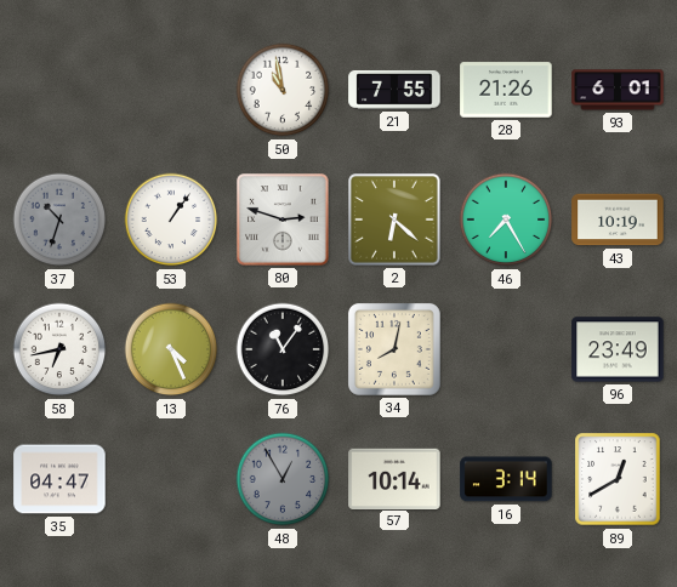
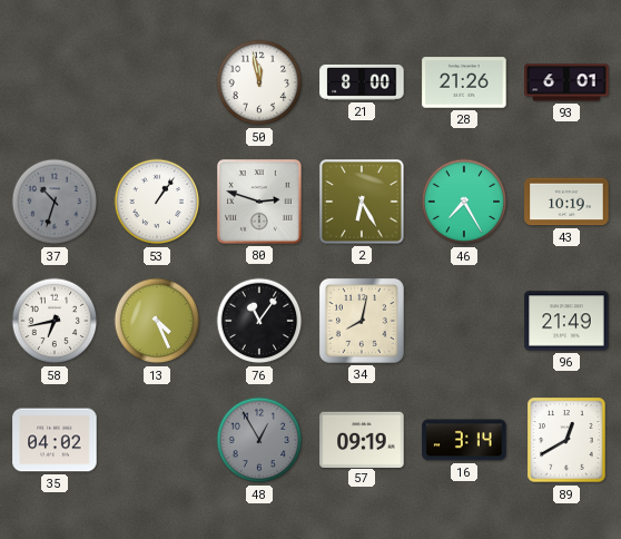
50: 10:58 -> 11:58 (259, 82)
21: 7:55 -> 8:00 (362, 82)
2: 6:22 -> 6:25 (362, 202)
96: 23:49 -> 21:49 (566, 321)
35: 04:47 -> 04:02 (55, 440)
57: 10:14 -> 09:19 (362, 439)
